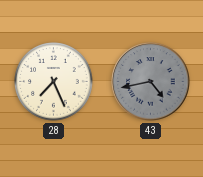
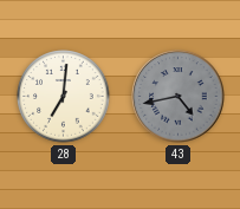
28: 7:26 -> 7:01 (64, 97)
